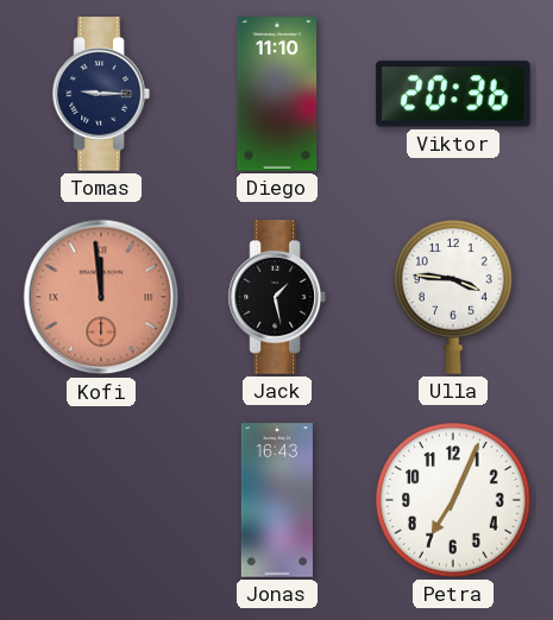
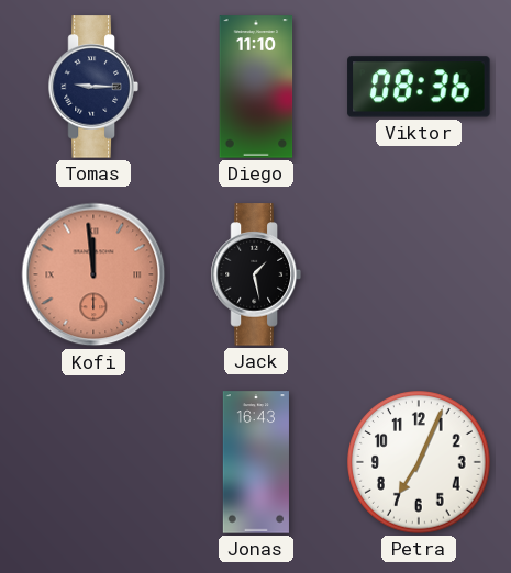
Viktor: 20:36 -> 08:36 (419, 87)
Ulla: 3:46 -> none (454, 298)
